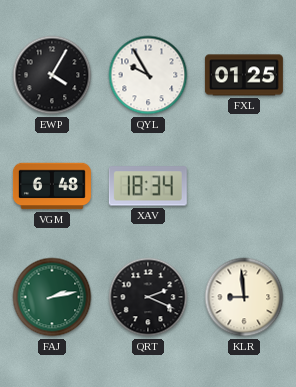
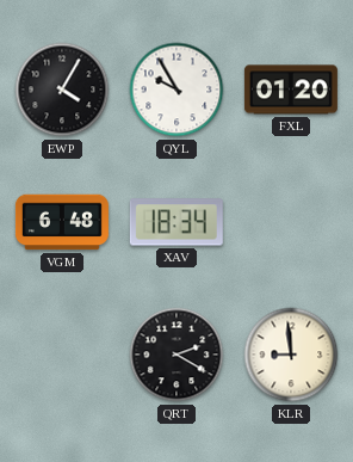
FXL: 01:25 -> 01:20 (291, 90)
FAJ: 2:13 -> none (52, 297)
QRT: 2:19 -> 2:20 (176, 355)
